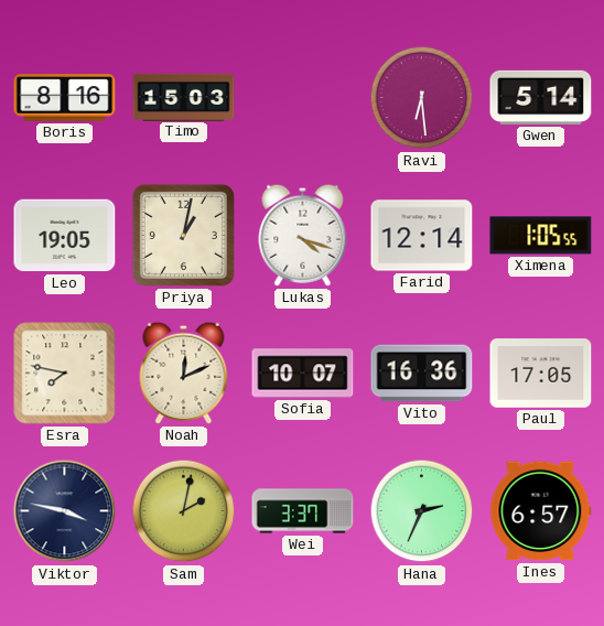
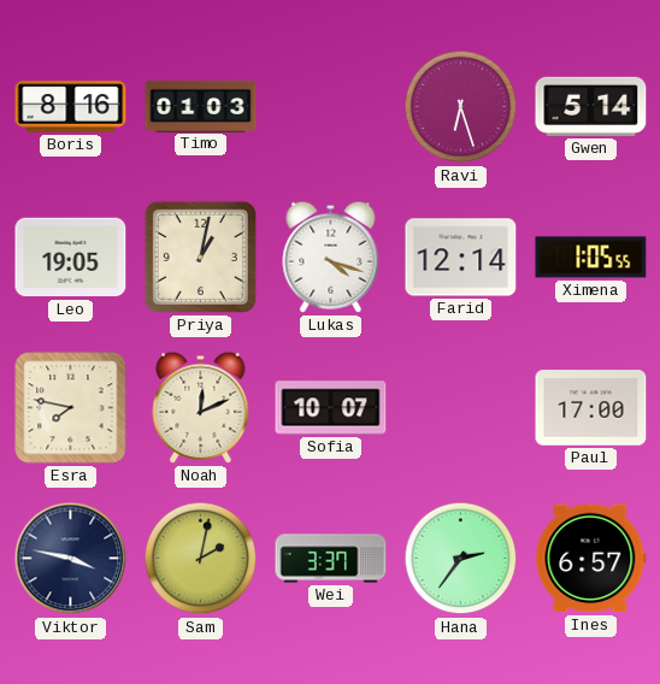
Timo: 15:03 -> 01:03 (201, 106)
Ravi: 6:29 -> 6:27 (461, 107)
Vito: 16:36 -> none (422, 374)
Paul: 17:05 -> 17:00 (591, 408)
Hana: 2:34 -> 2:36 (461, 559)
